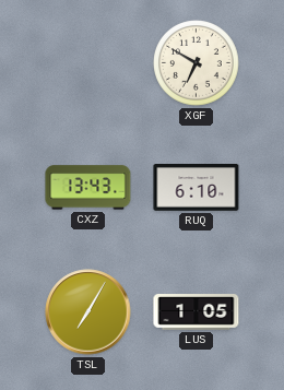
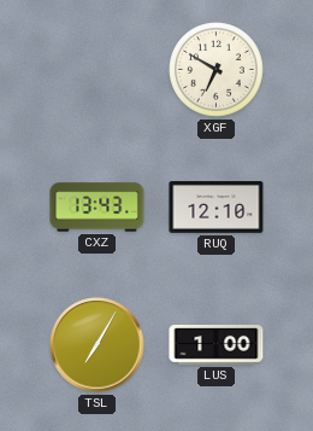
RUQ: 6:10 -> 12:10 (217, 208)
LUS: 1:05 -> 1:00 (217, 345)
